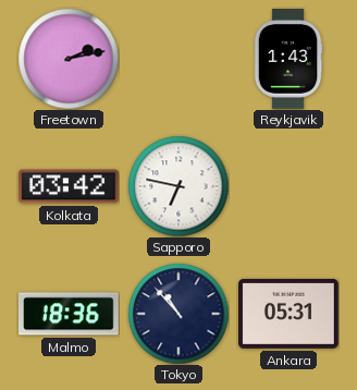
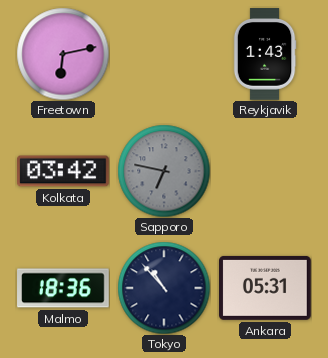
Freetown: 2:13 -> 6:13 (63, 54)
Sapporo dial: white -> grey (164, 171)
